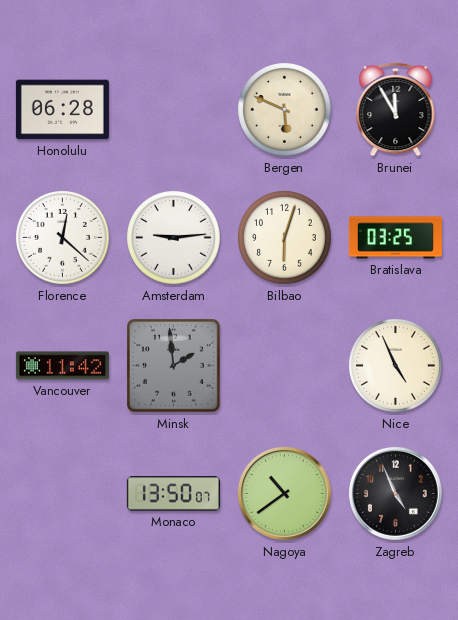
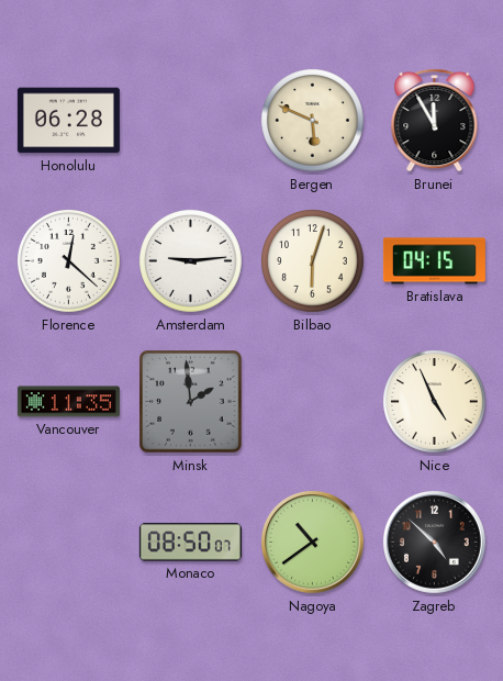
Bratislava: 03:25 -> 04:15 (434, 261)
Vancouver: 11:42 -> 11:35 (68, 402)
Monaco: 13:50 -> 08:50 (190, 543)
Zagreb: 4:56 -> 4:52 (434, 542)
